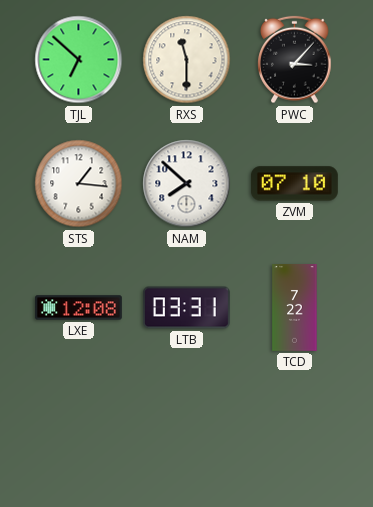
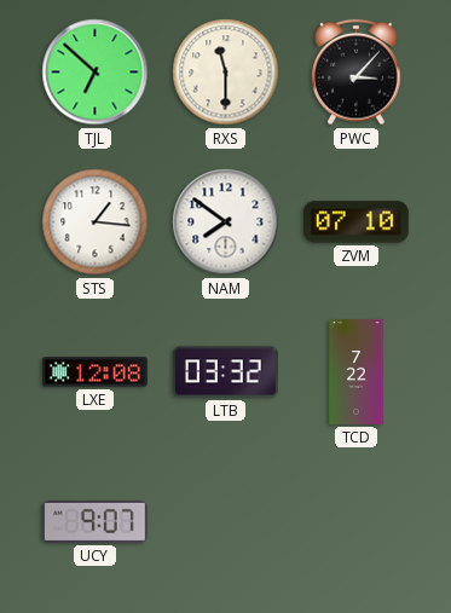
NAM: 7:52 -> 7:51 (226, 222)
LTB: 03:31 -> 03:32 (226, 372)
UCY: none -> 9:07 (94, 521)
